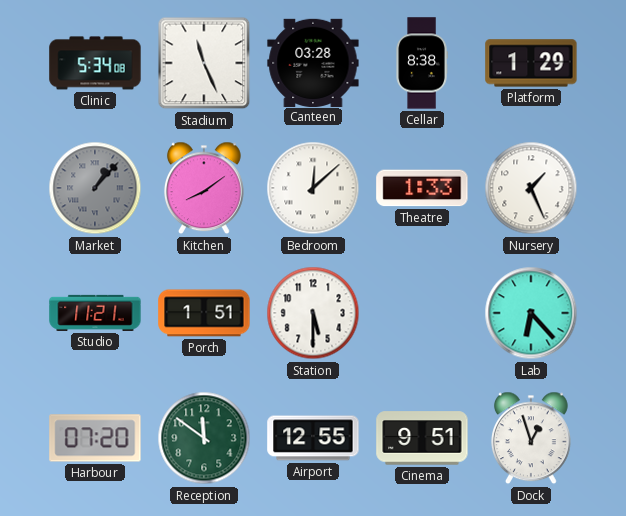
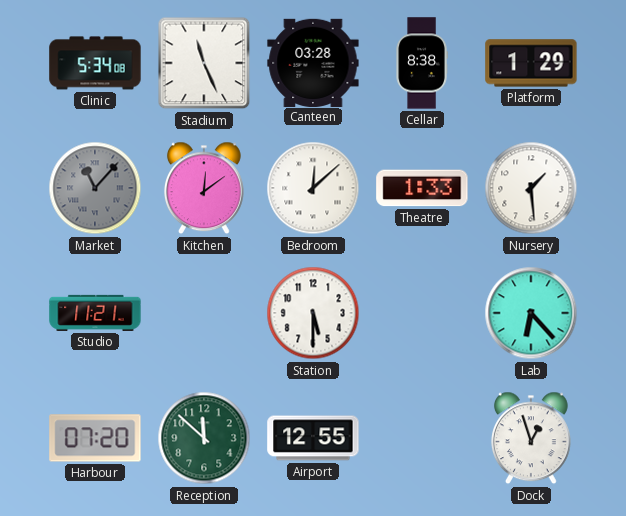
Market: 1:07 -> 11:07 (95, 188)
Kitchen: 8:09 -> 12:09 (204, 188)
Nursery: 1:26 -> 1:29 (531, 188)
Porch: 1:51 -> none (204, 313)
Reception: 11:51 -> 11:52 (204, 438)
Cinema: 9:51 -> none (422, 438)
